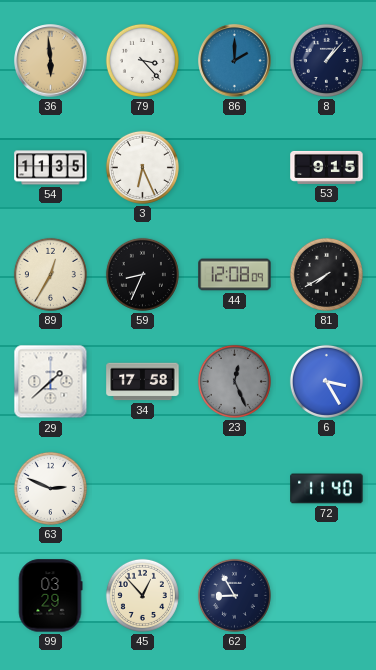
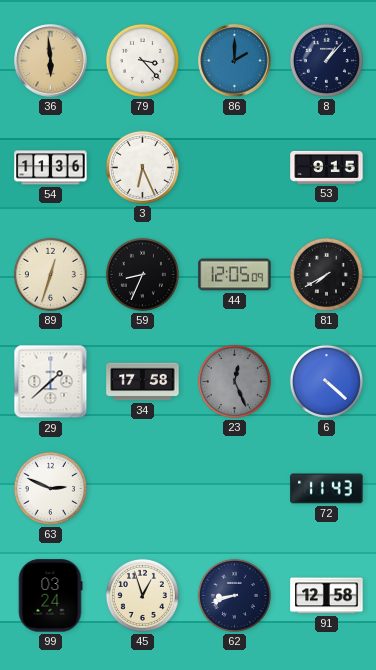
54: 11:35 -> 11:36 (51, 168)
89: 12:35 -> 12:33 (50, 274)
44: 12:08 -> 12:05 (235, 275)
6: 3:25 -> 4:22 (326, 381)
72: 11:40 -> 11:43 (327, 489)
99: 03:29 -> 03:24 (50, 596)
45: 12:53 -> 12:57 (142, 595)
62: 8:55 -> 8:42 (234, 595)
91: none -> 12:58 (327, 596)
